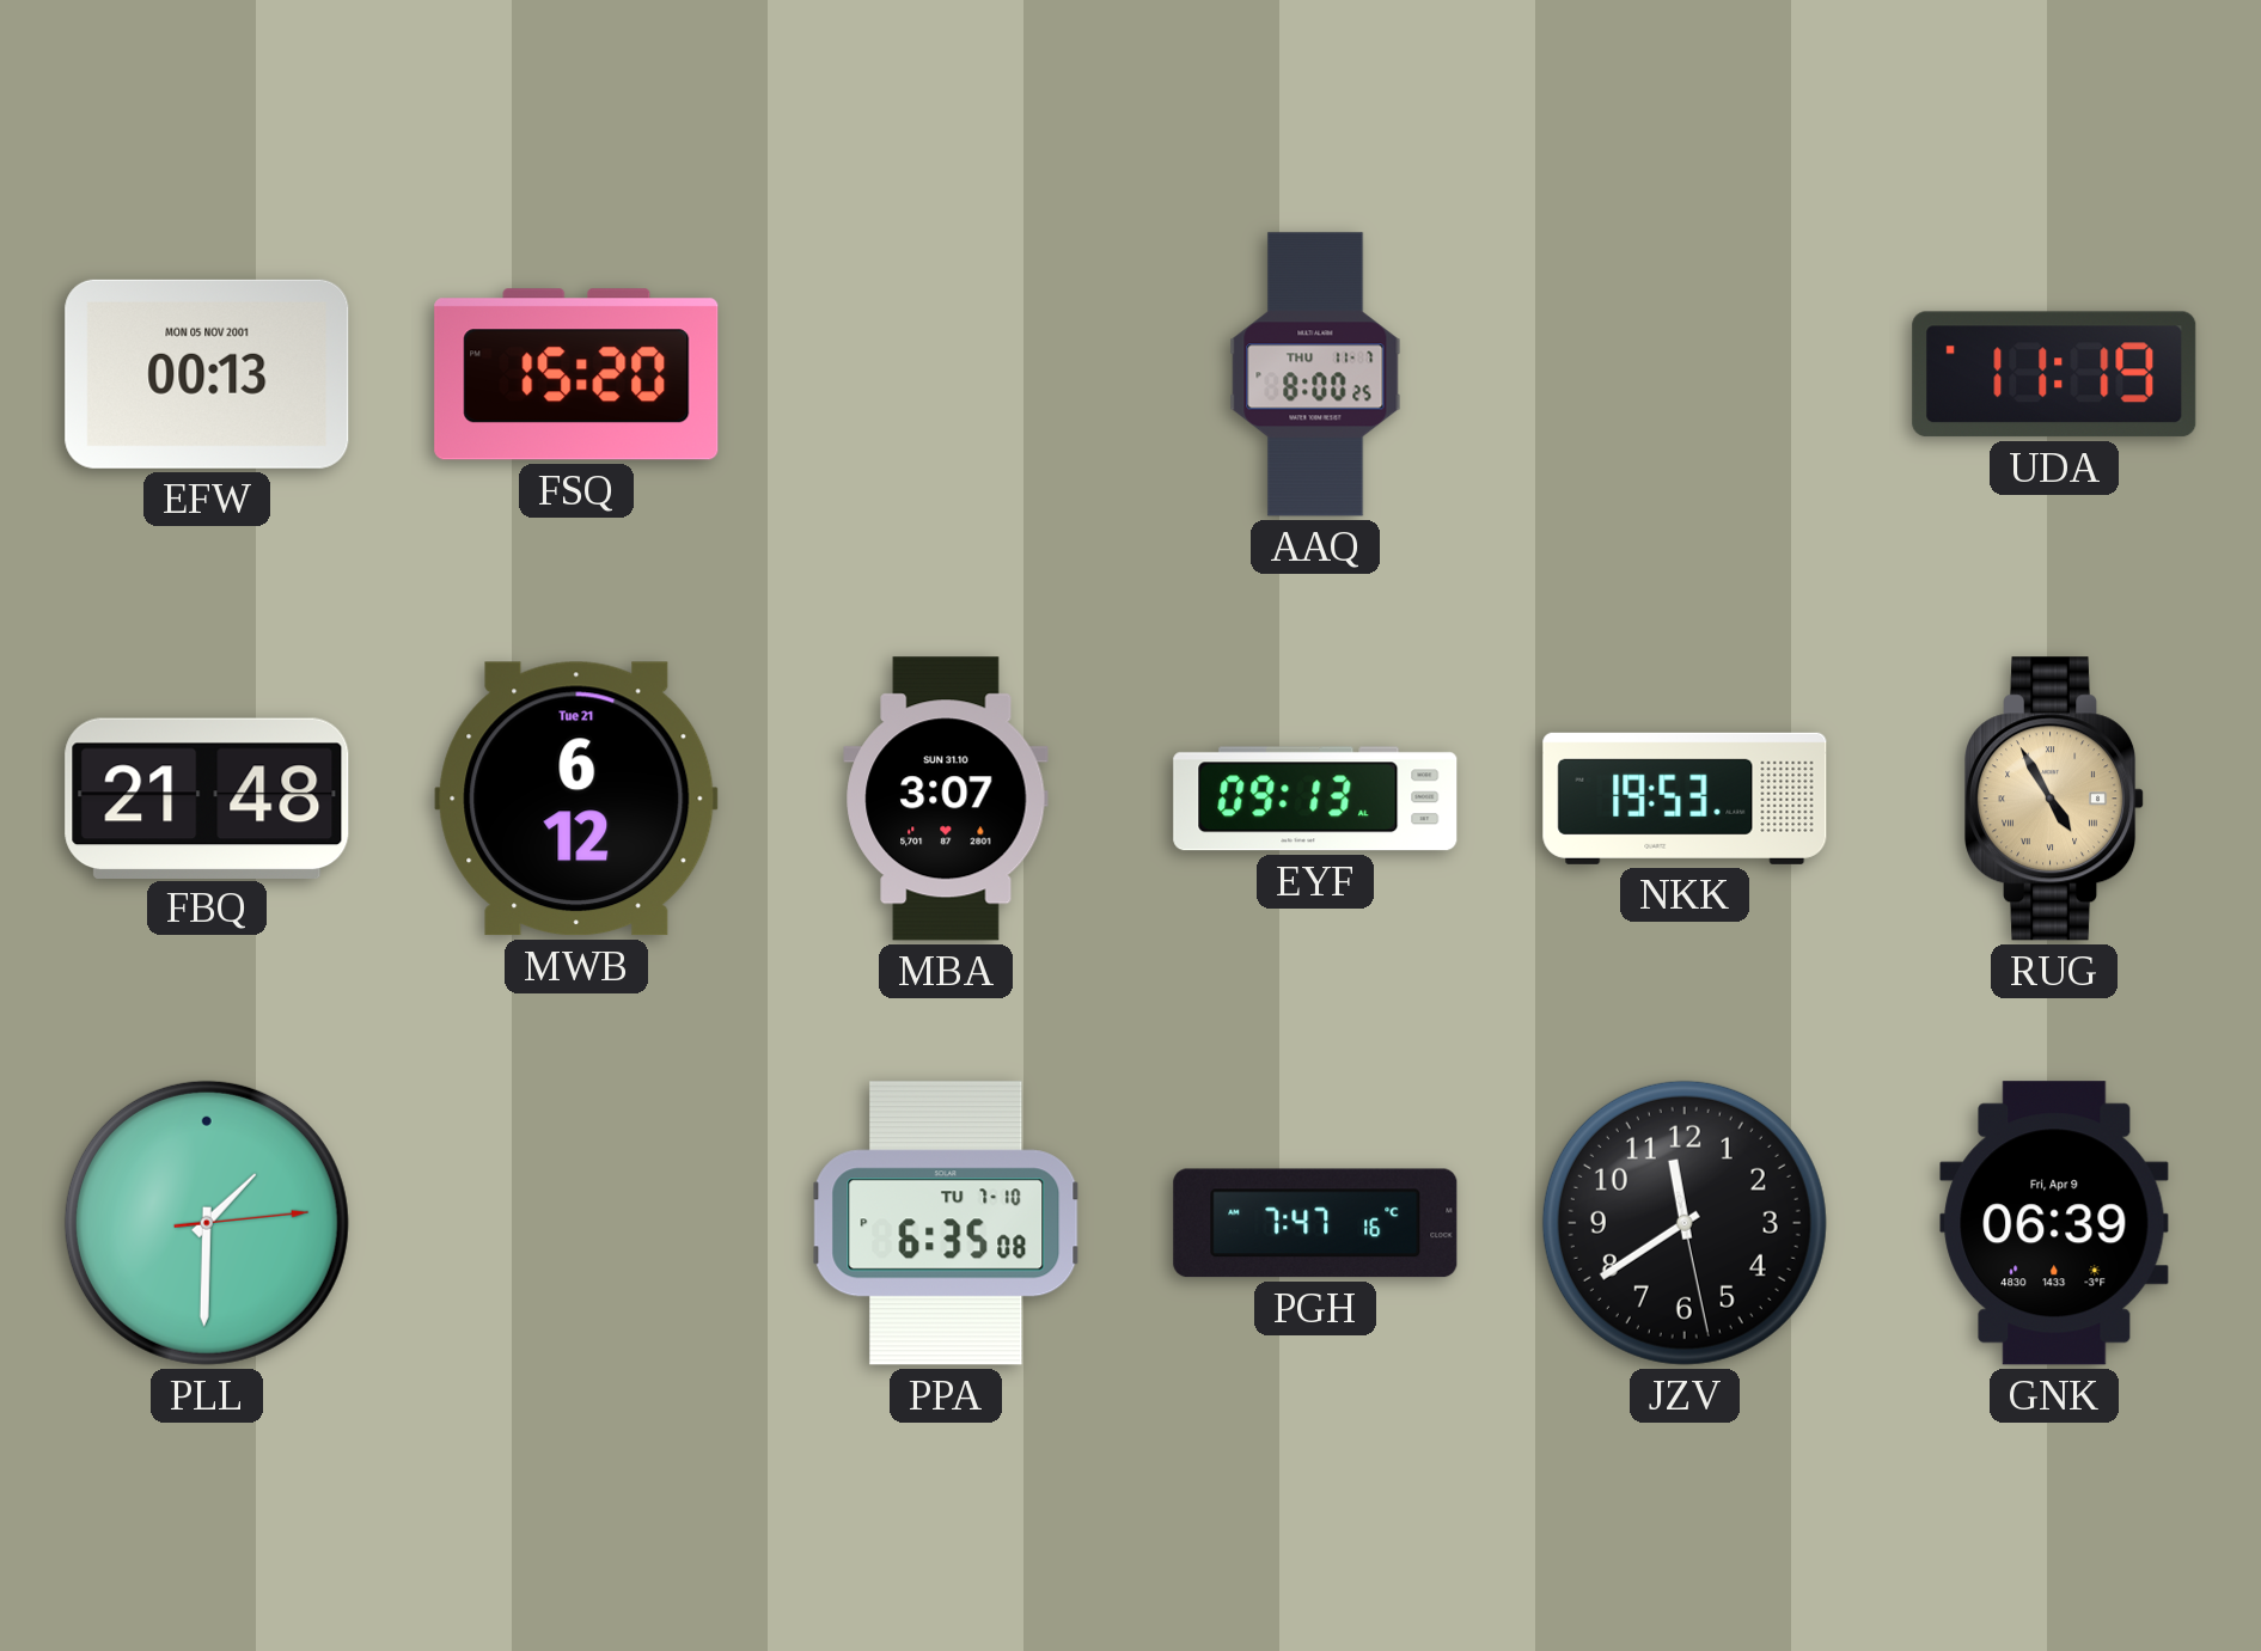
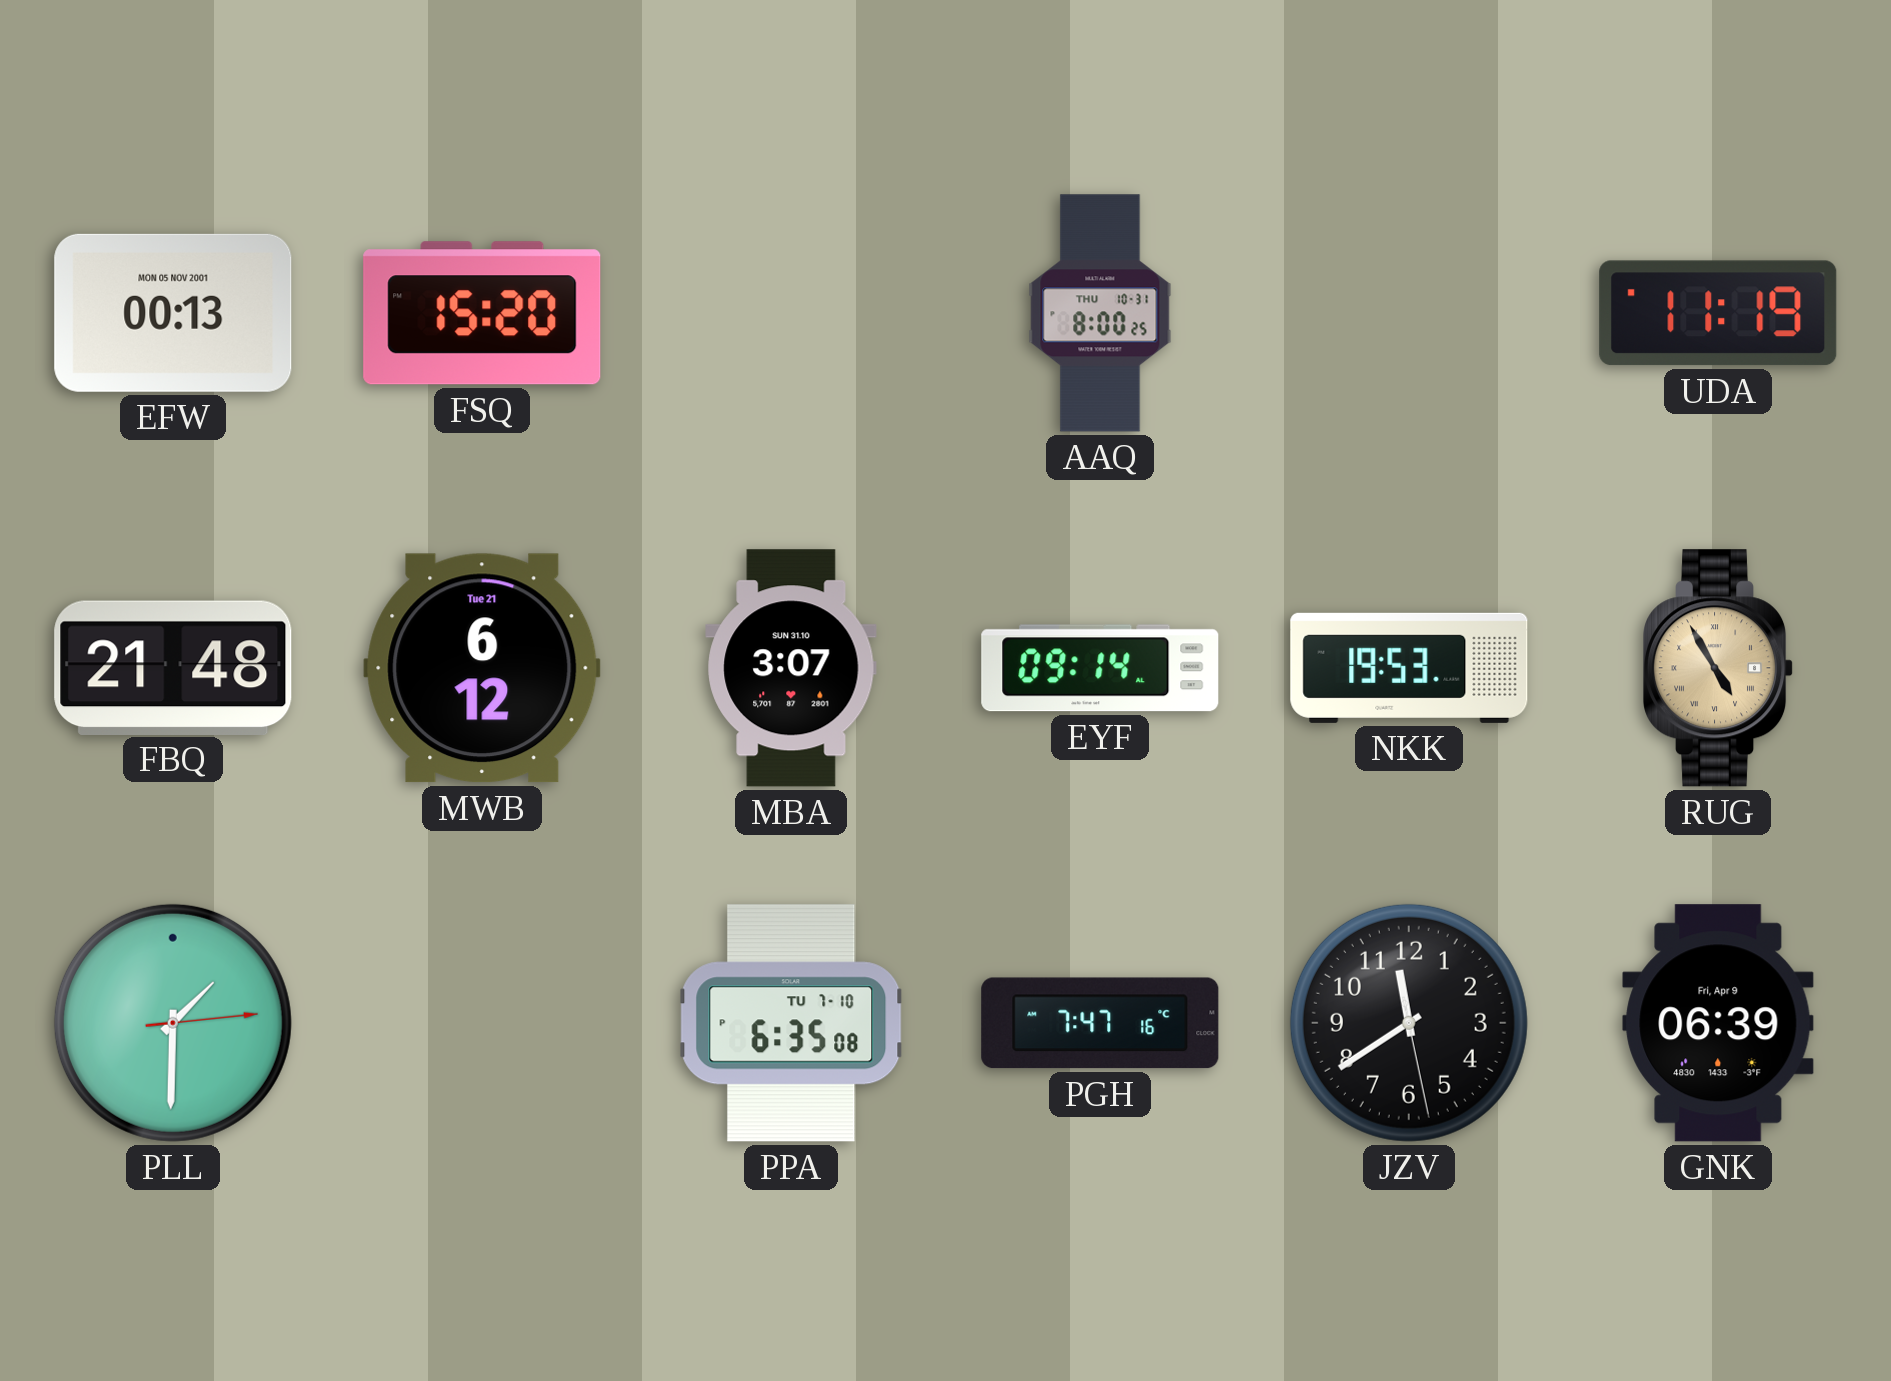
AAQ date: THU 11-7 -> THU 10-31 (1100, 313)
EYF: 09:13 -> 09:14 (1100, 668)
